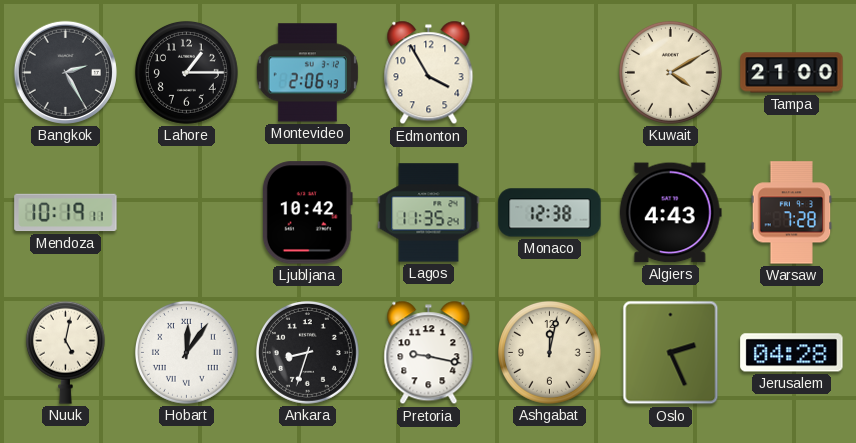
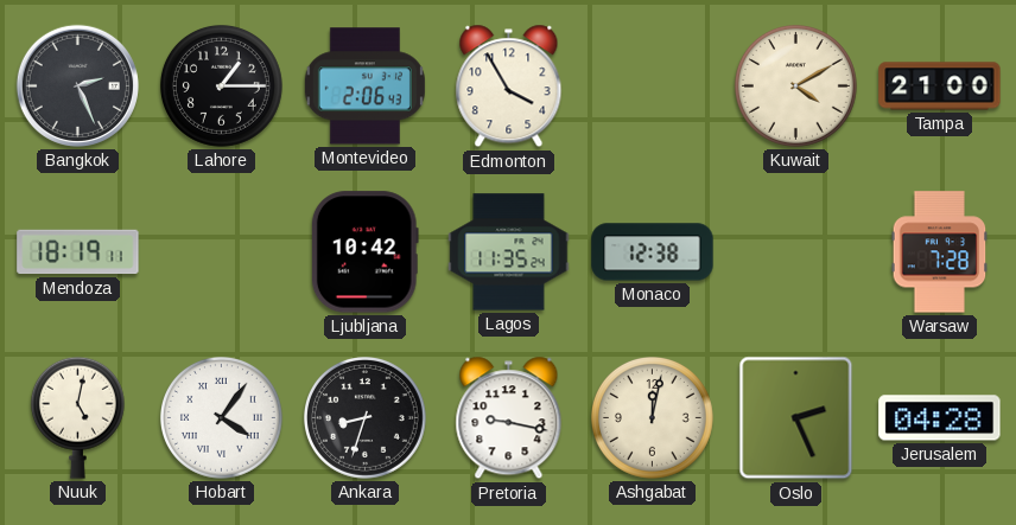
Bangkok: 2:25 -> 2:26 (77, 85)
Mendoza: 10:19 -> 18:19 (78, 252)
Algiers: 4:43 -> none (670, 213)
Hobart: 12:06 -> 4:06 (221, 417)
